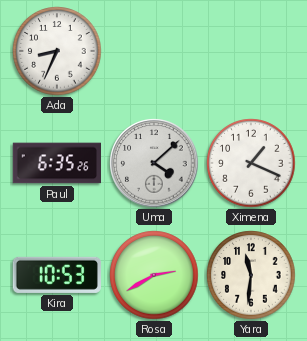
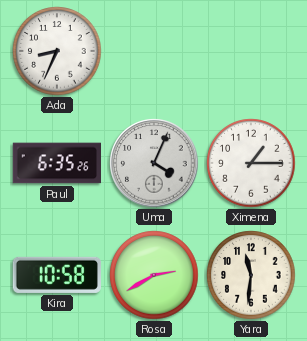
Uma: 4:08 -> 4:04 (154, 163)
Ximena: 1:19 -> 1:15 (251, 163)
Kira: 10:53 -> 10:58 (57, 275)
